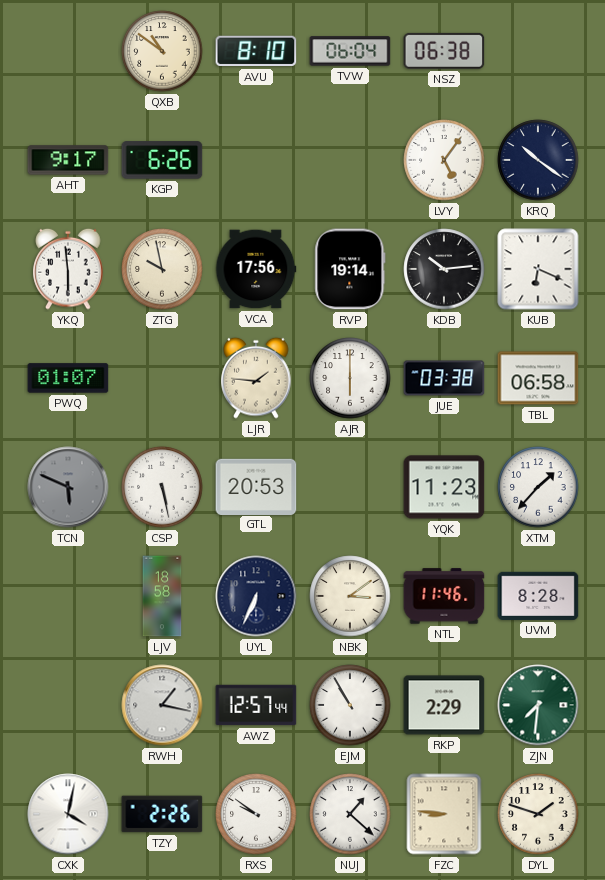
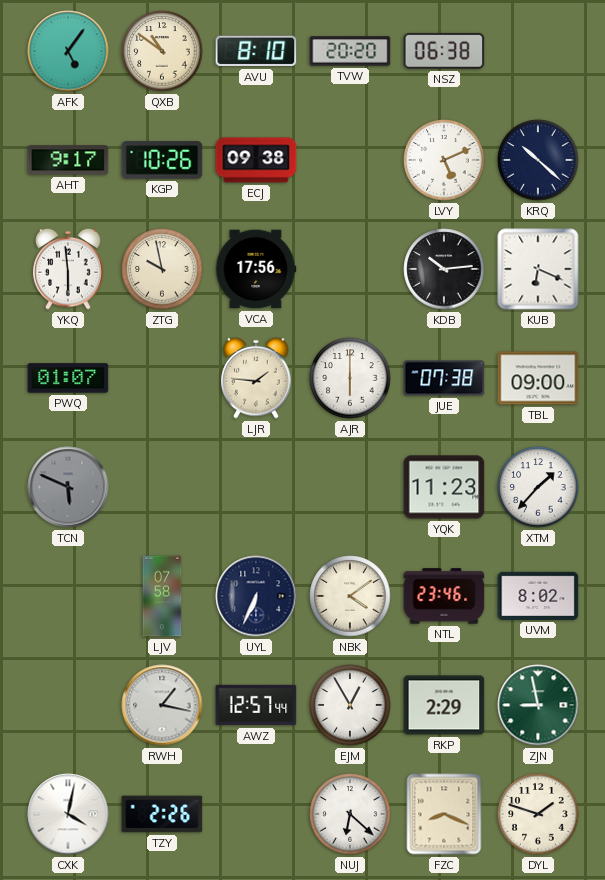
AFK: none -> 5:06 (68, 51)
TVW: 06:04 -> 20:20 (350, 51)
KGP: 6:26 -> 10:26 (162, 160)
ECJ: none -> 09:38 (256, 160)
LVY: 5:06 -> 5:11 (444, 160)
KRQ: 10:21 -> 10:22 (538, 160)
RVP: 19:14 -> none (350, 269)
JUE: 03:38 -> 07:38 (444, 378)
TBL: 06:58 -> 09:00 (538, 378)
CSP: 5:28 -> none (162, 487)
GTL: 20:53 -> none (256, 486)
LJV: 18:58 -> 07:58 (162, 596)
NBK: 3:09 -> 4:09 (350, 596)
NTL: 11:46 -> 23:46 (444, 596)
UVM: 8:28 -> 8:02 (538, 596)
EJM: 10:55 -> 12:55 (350, 705)
ZJN: 7:31 -> 8:58 (538, 705)
RXS: 9:51 -> none (256, 814)
NUJ: 1:22 -> 6:22 (350, 814)
FZC: 8:46 -> 8:19 (444, 814)
